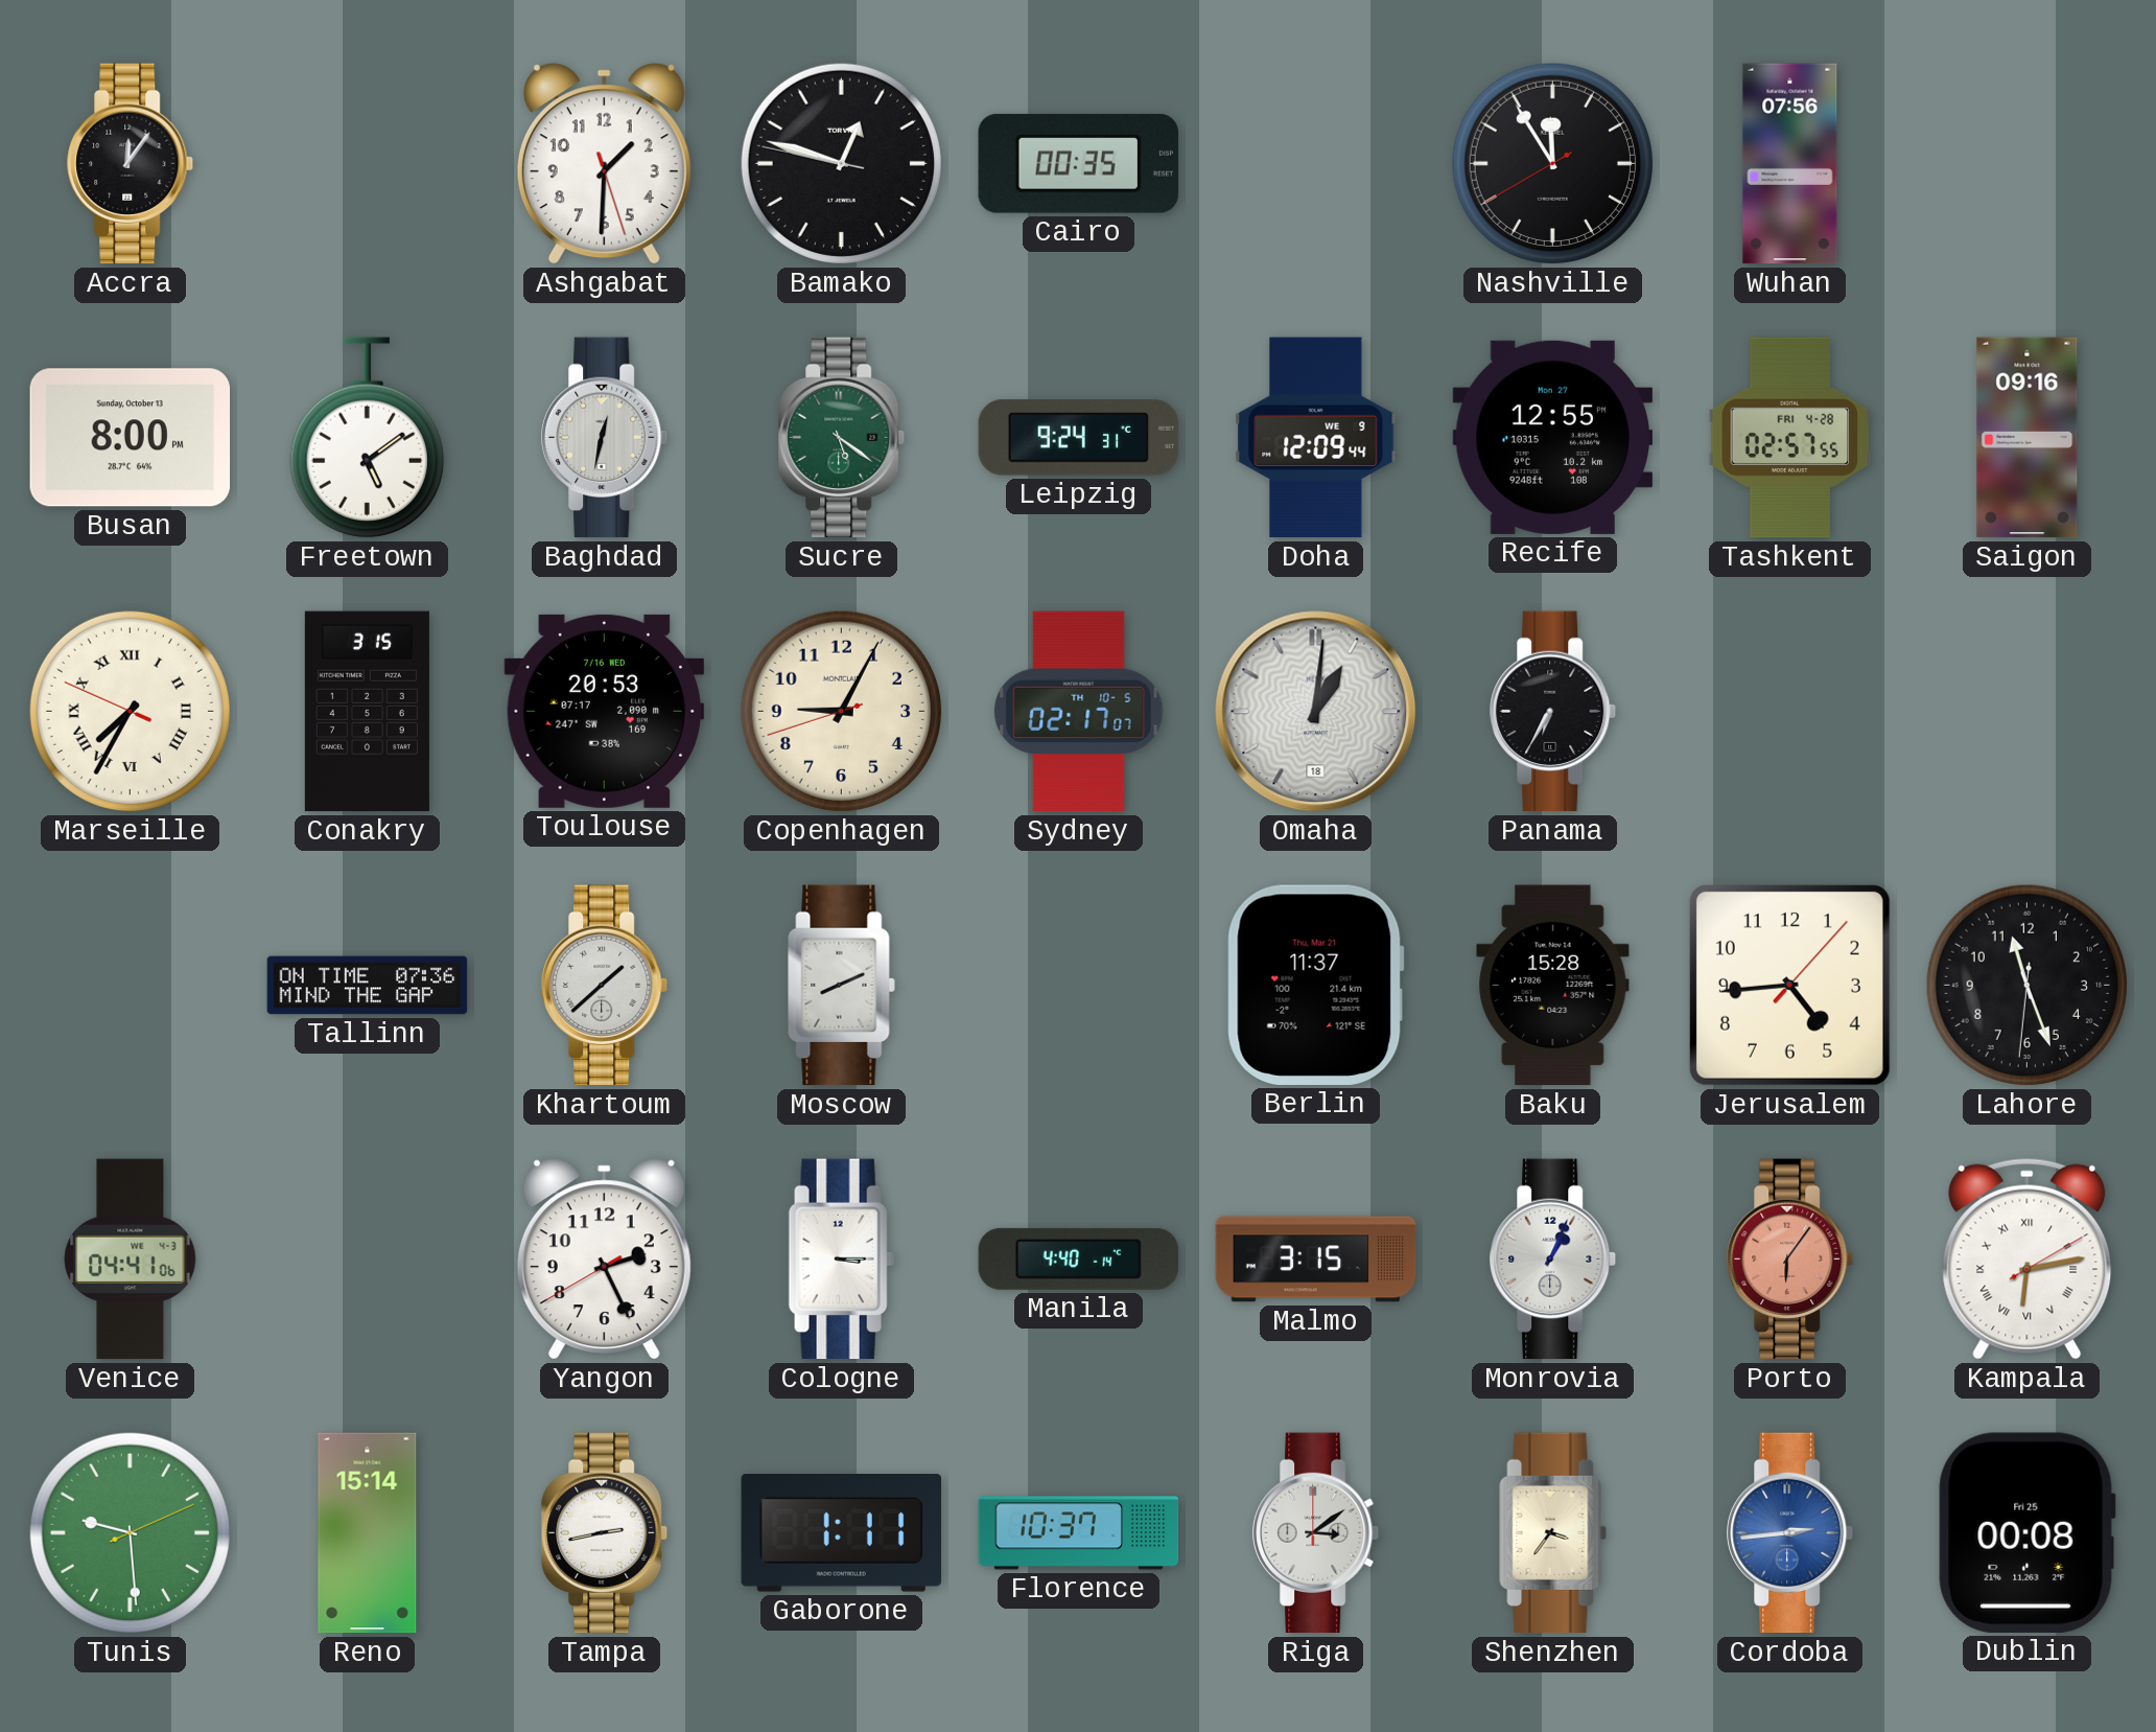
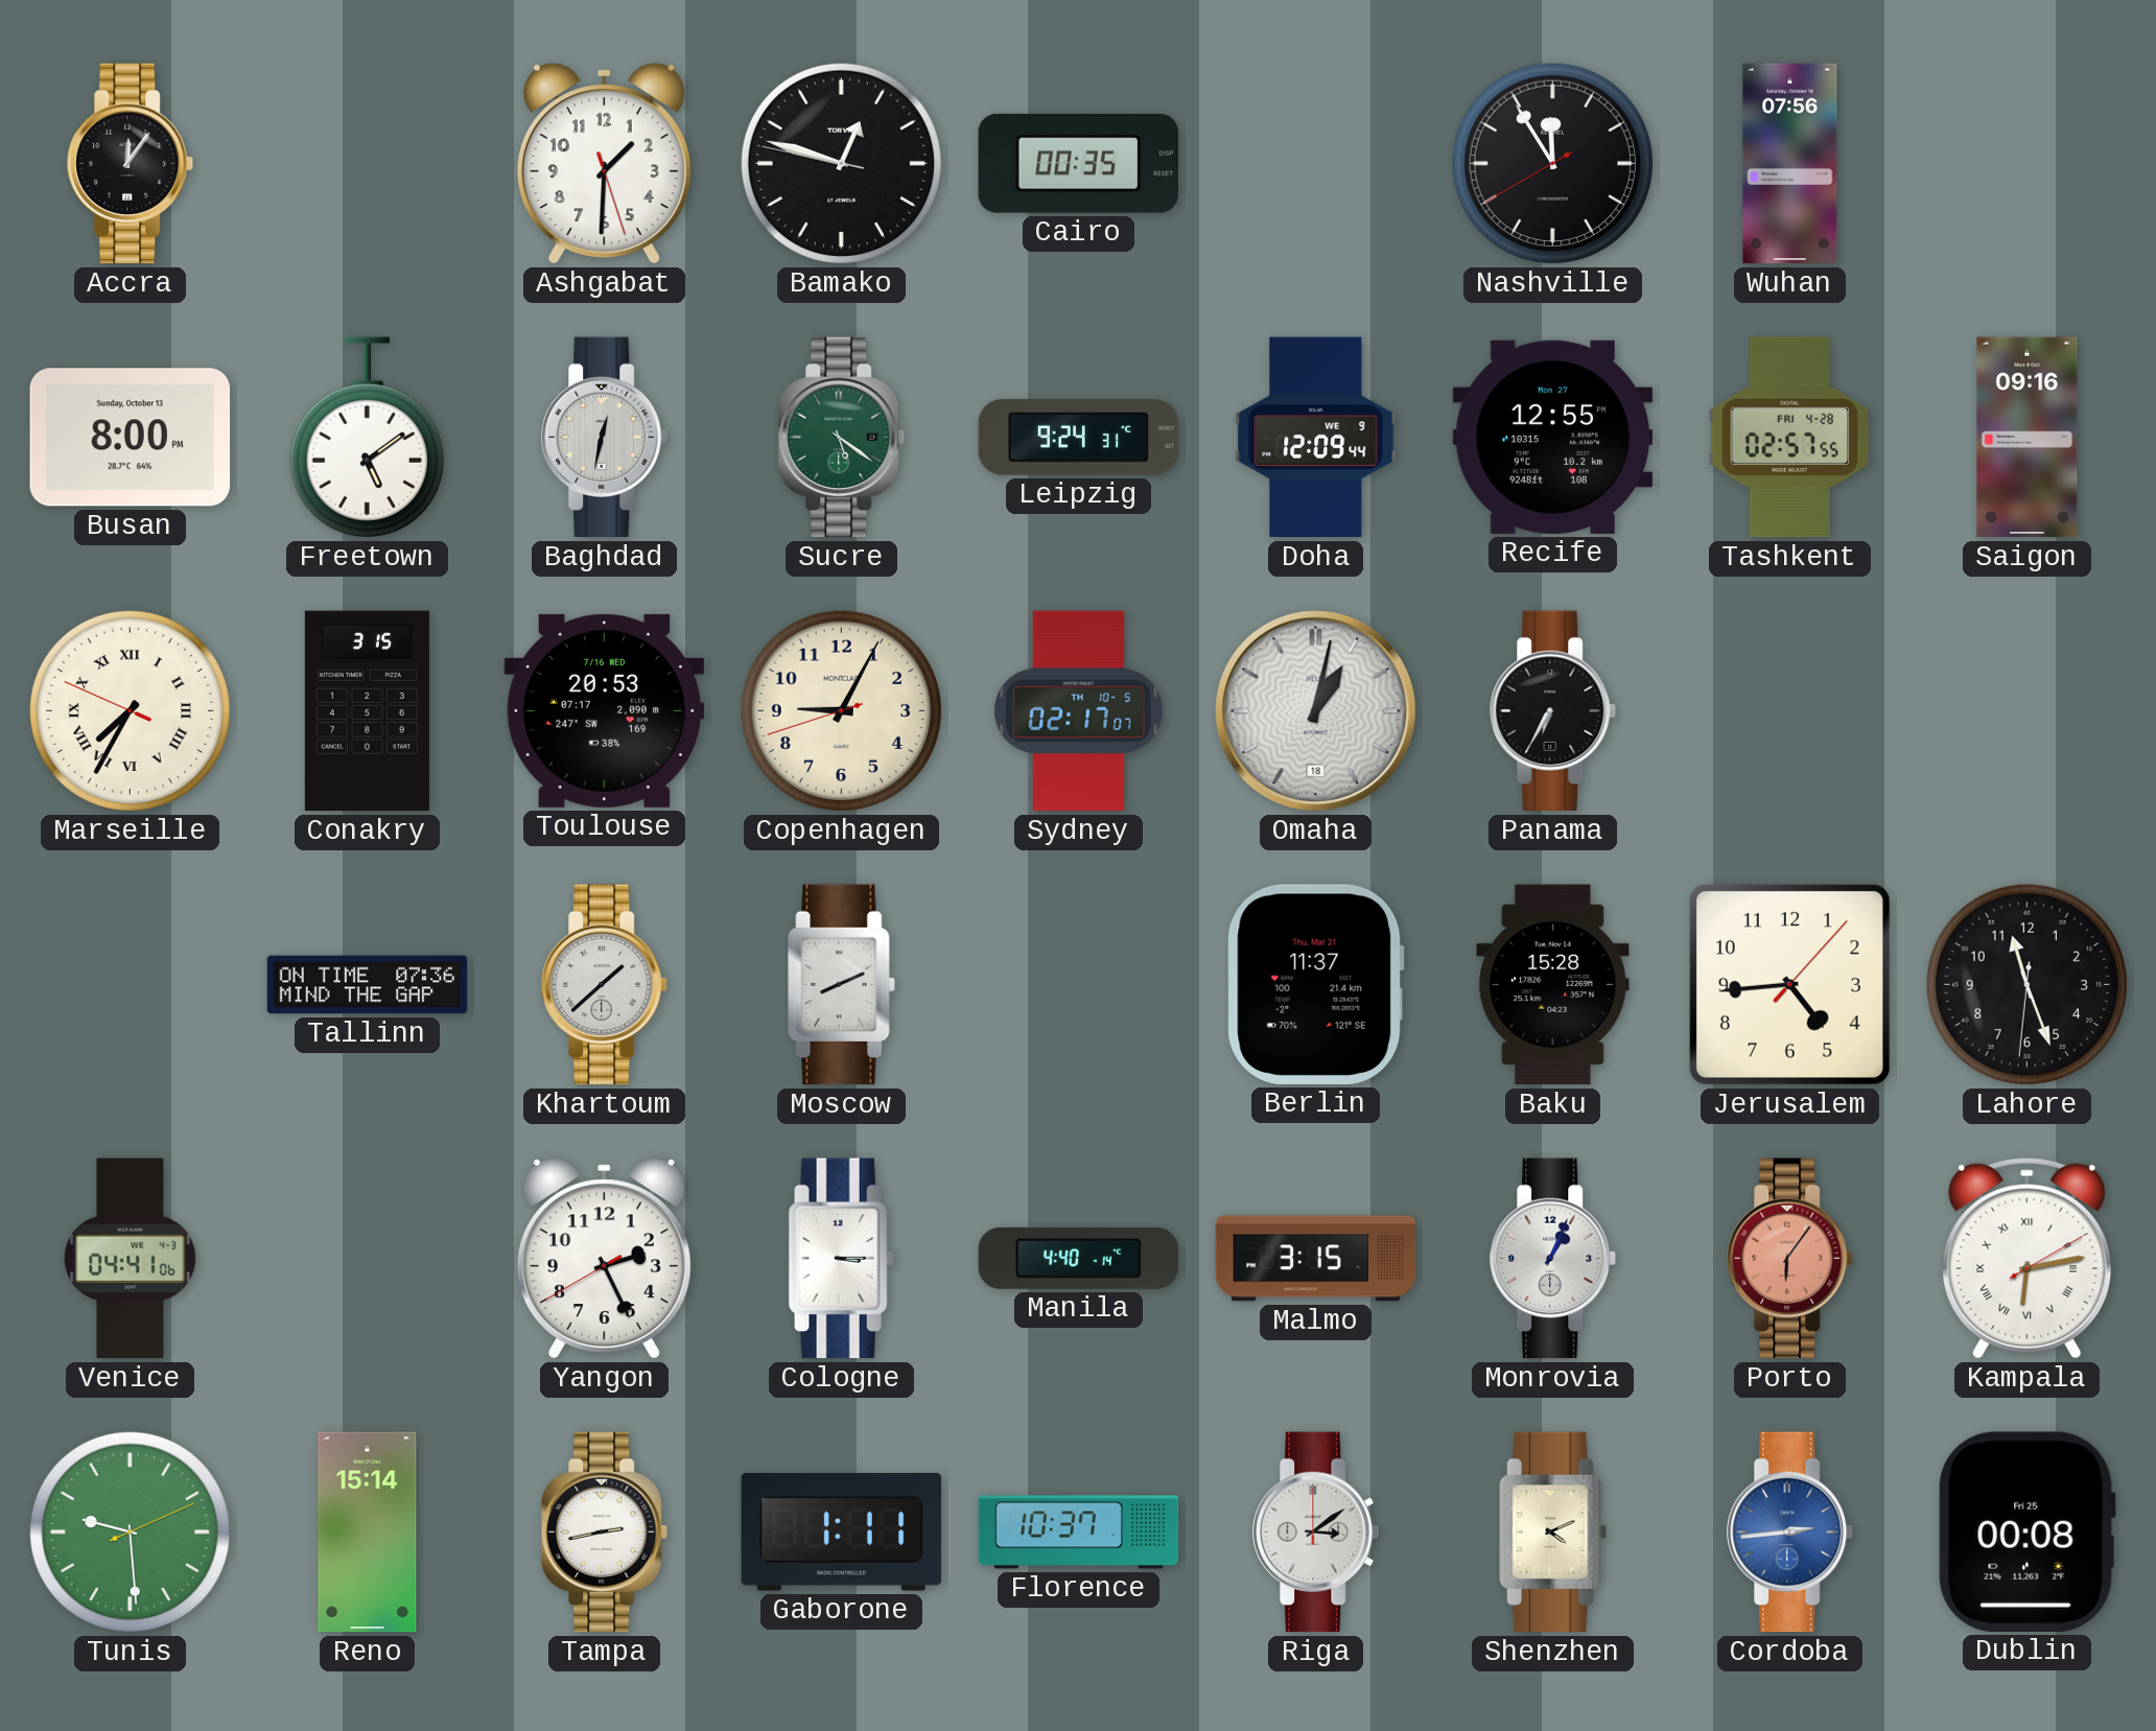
Omaha: 1:01 -> 1:02 (1316, 711)
Shenzhen: 3:36 -> 4:11 (1553, 1533)
